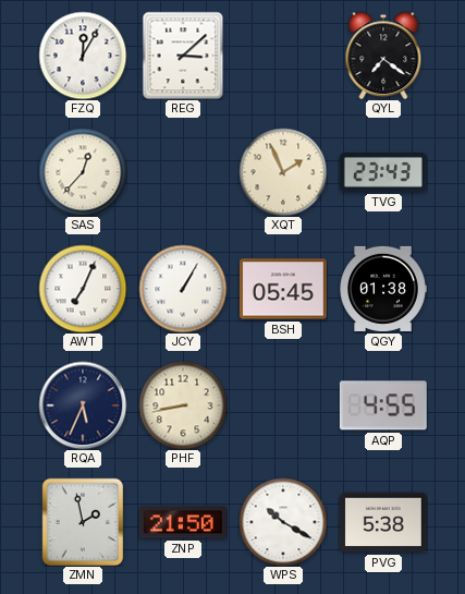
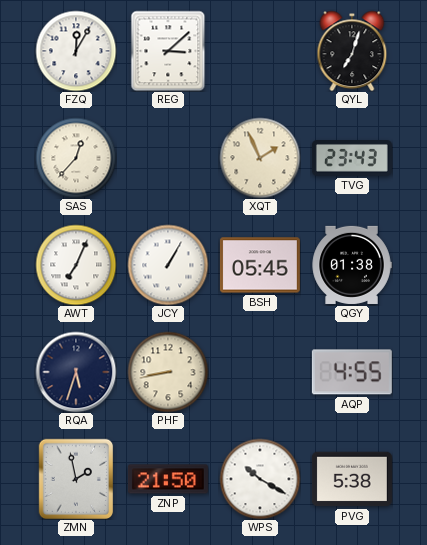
QYL: 7:21 -> 7:03 (352, 51)
RQA: 5:34 -> 5:33 (76, 372)
